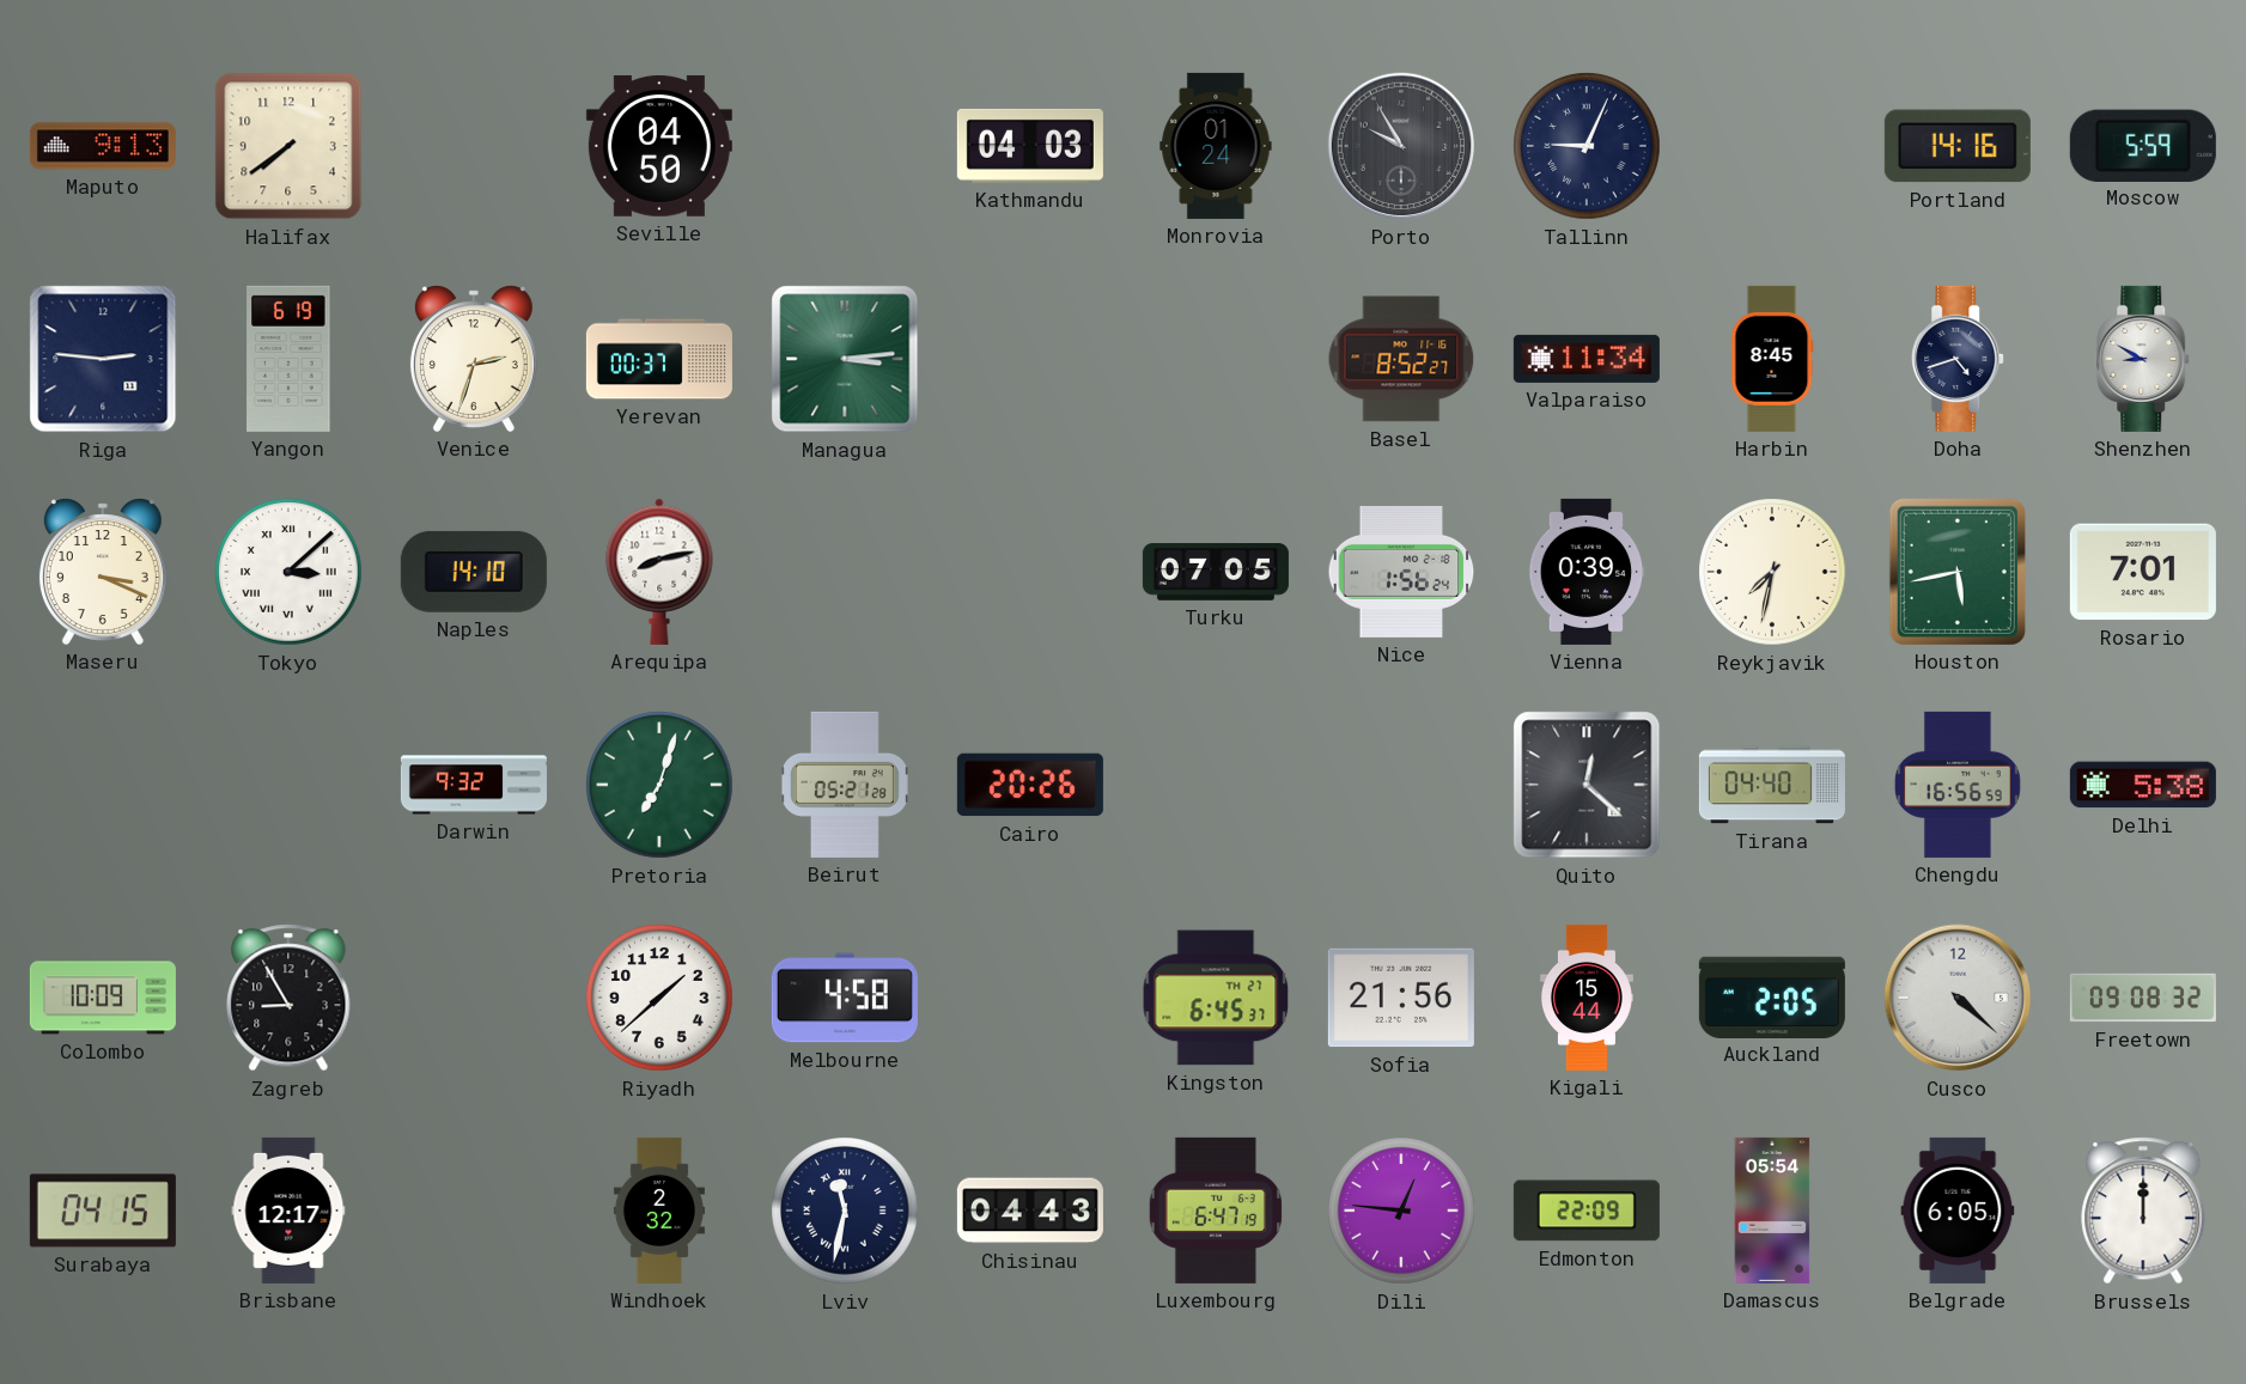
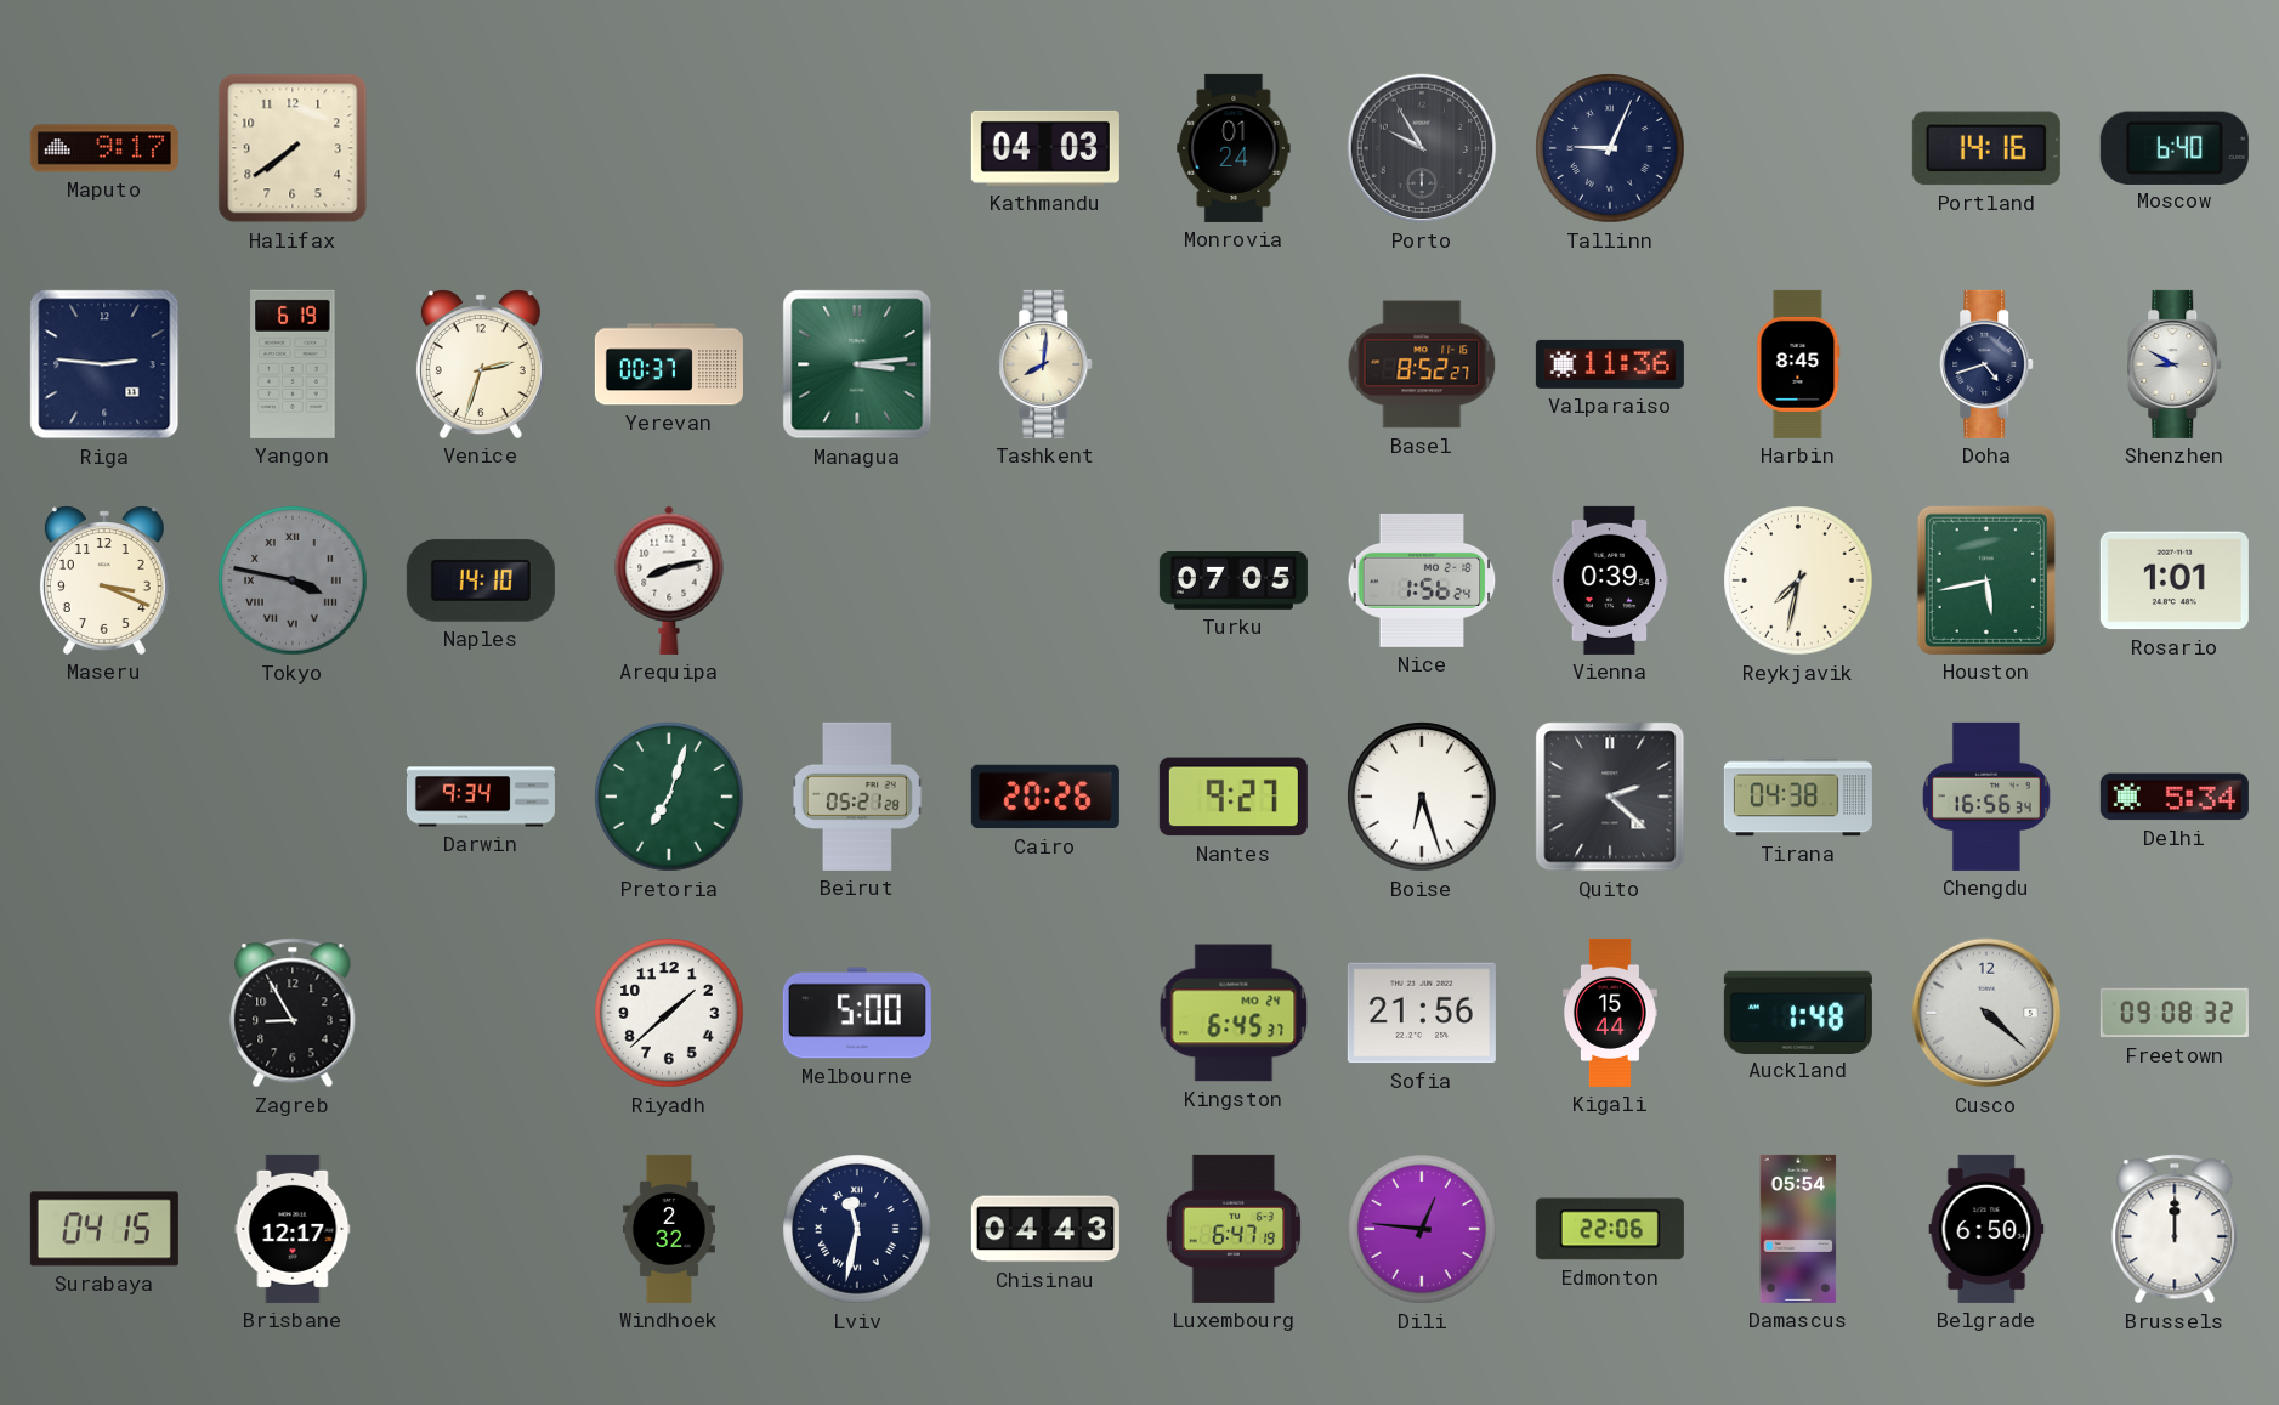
Maputo: 9:13 -> 9:17 (104, 148)
Seville: 04:50 -> none (659, 146)
Moscow: 5:59 -> 6:40 (2175, 147)
Tashkent: none -> 8:01 (1047, 364)
Valparaiso: 11:34 -> 11:36 (1610, 364)
Tokyo: 3:08 -> 3:47 (293, 580)
Tokyo dial: white -> grey (293, 580)
Rosario: 7:01 -> 1:01 (2175, 580)
Darwin: 9:32 -> 9:34 (481, 797)
Nantes: none -> 9:27 (1234, 797)
Boise: none -> 6:27 (1422, 797)
Quito: 12:22 -> 2:22 (1610, 797)
Tirana: 04:40 -> 04:38 (1798, 797)
Chengdu: 16:56:59 -> 16:56:34 (1986, 797)
Delhi: 5:38 -> 5:34 (2175, 797)
Colombo: 10:09 -> none (103, 998)
Melbourne: 4:58 -> 5:00 (857, 1013)
Kingston date: TH 27 -> MO 24 (1234, 1013)
Auckland: 2:05 -> 1:48 (1798, 1012)
Edmonton: 22:09 -> 22:06 (1610, 1229)
Belgrade: 6:05 -> 6:50 (1986, 1229)
